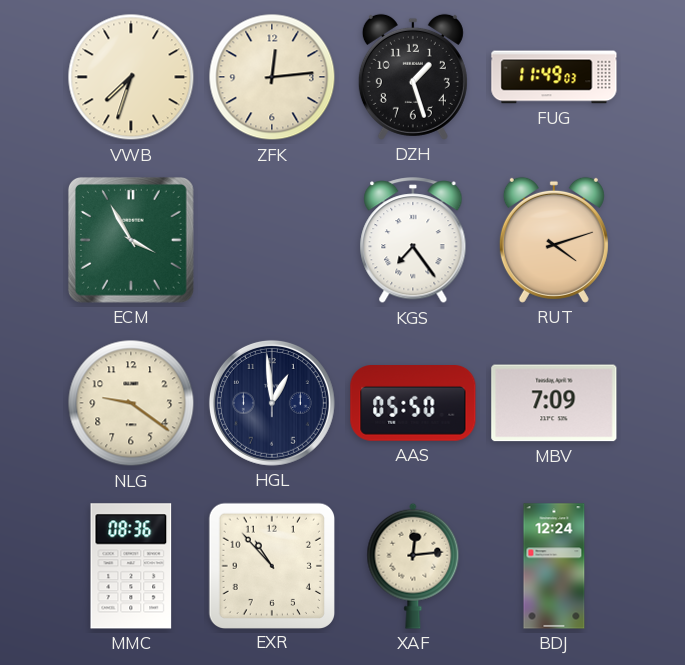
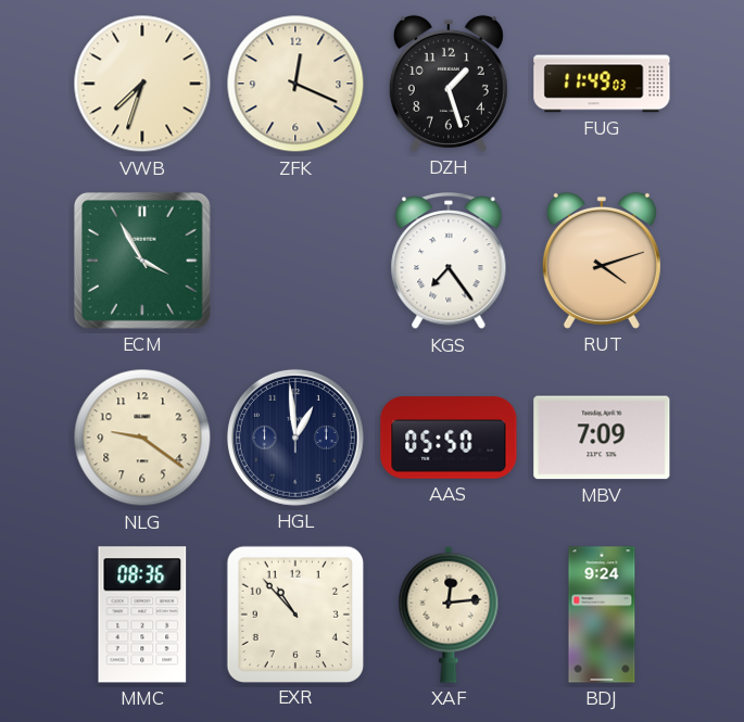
ZFK: 12:14 -> 12:19 (295, 84)
BDJ: 12:24 -> 9:24 (602, 615)
